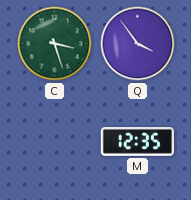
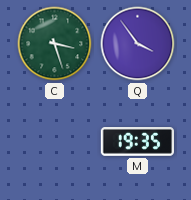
M: 12:35 -> 19:35 (137, 142)
